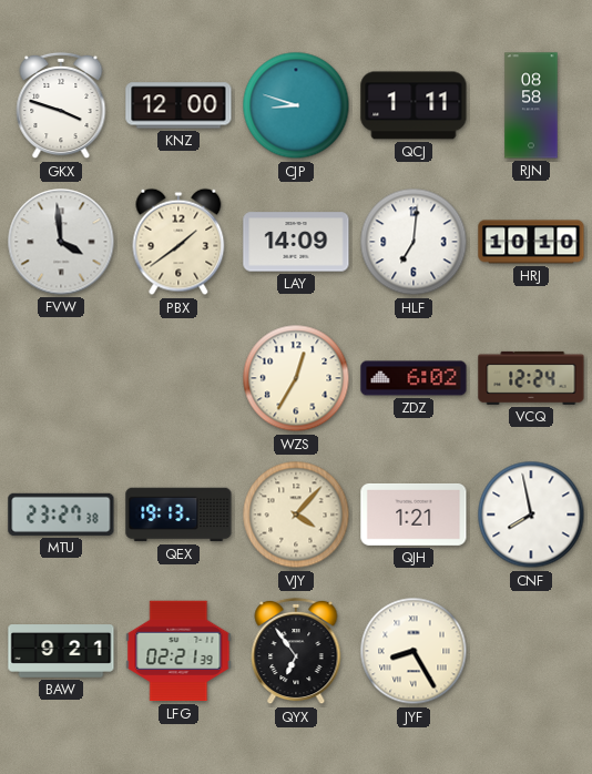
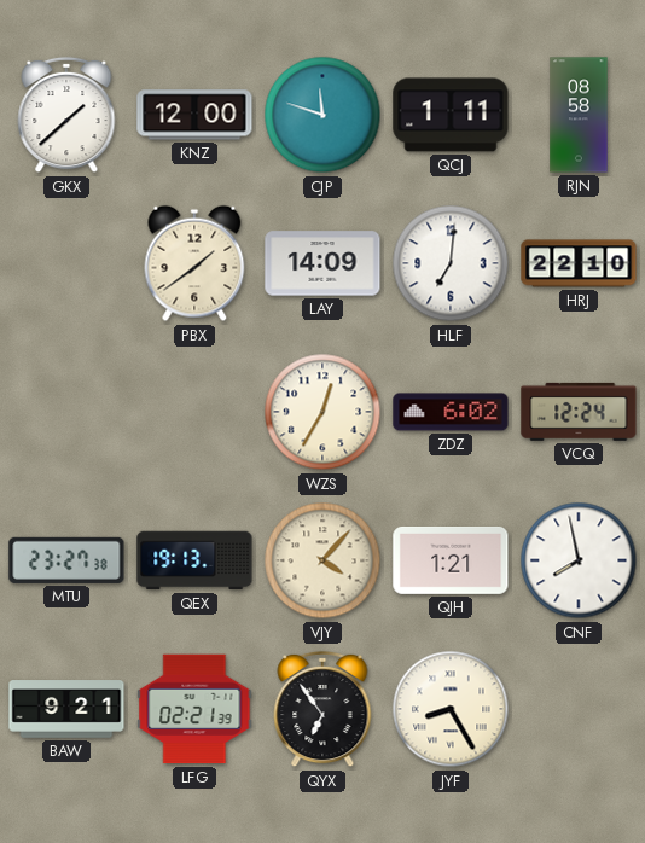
GKX: 3:48 -> 1:38 (66, 115)
CJP: 8:48 -> 11:48 (322, 115)
FVW: 3:59 -> none (61, 242)
HRJ: 10:10 -> 22:10 (579, 263)
